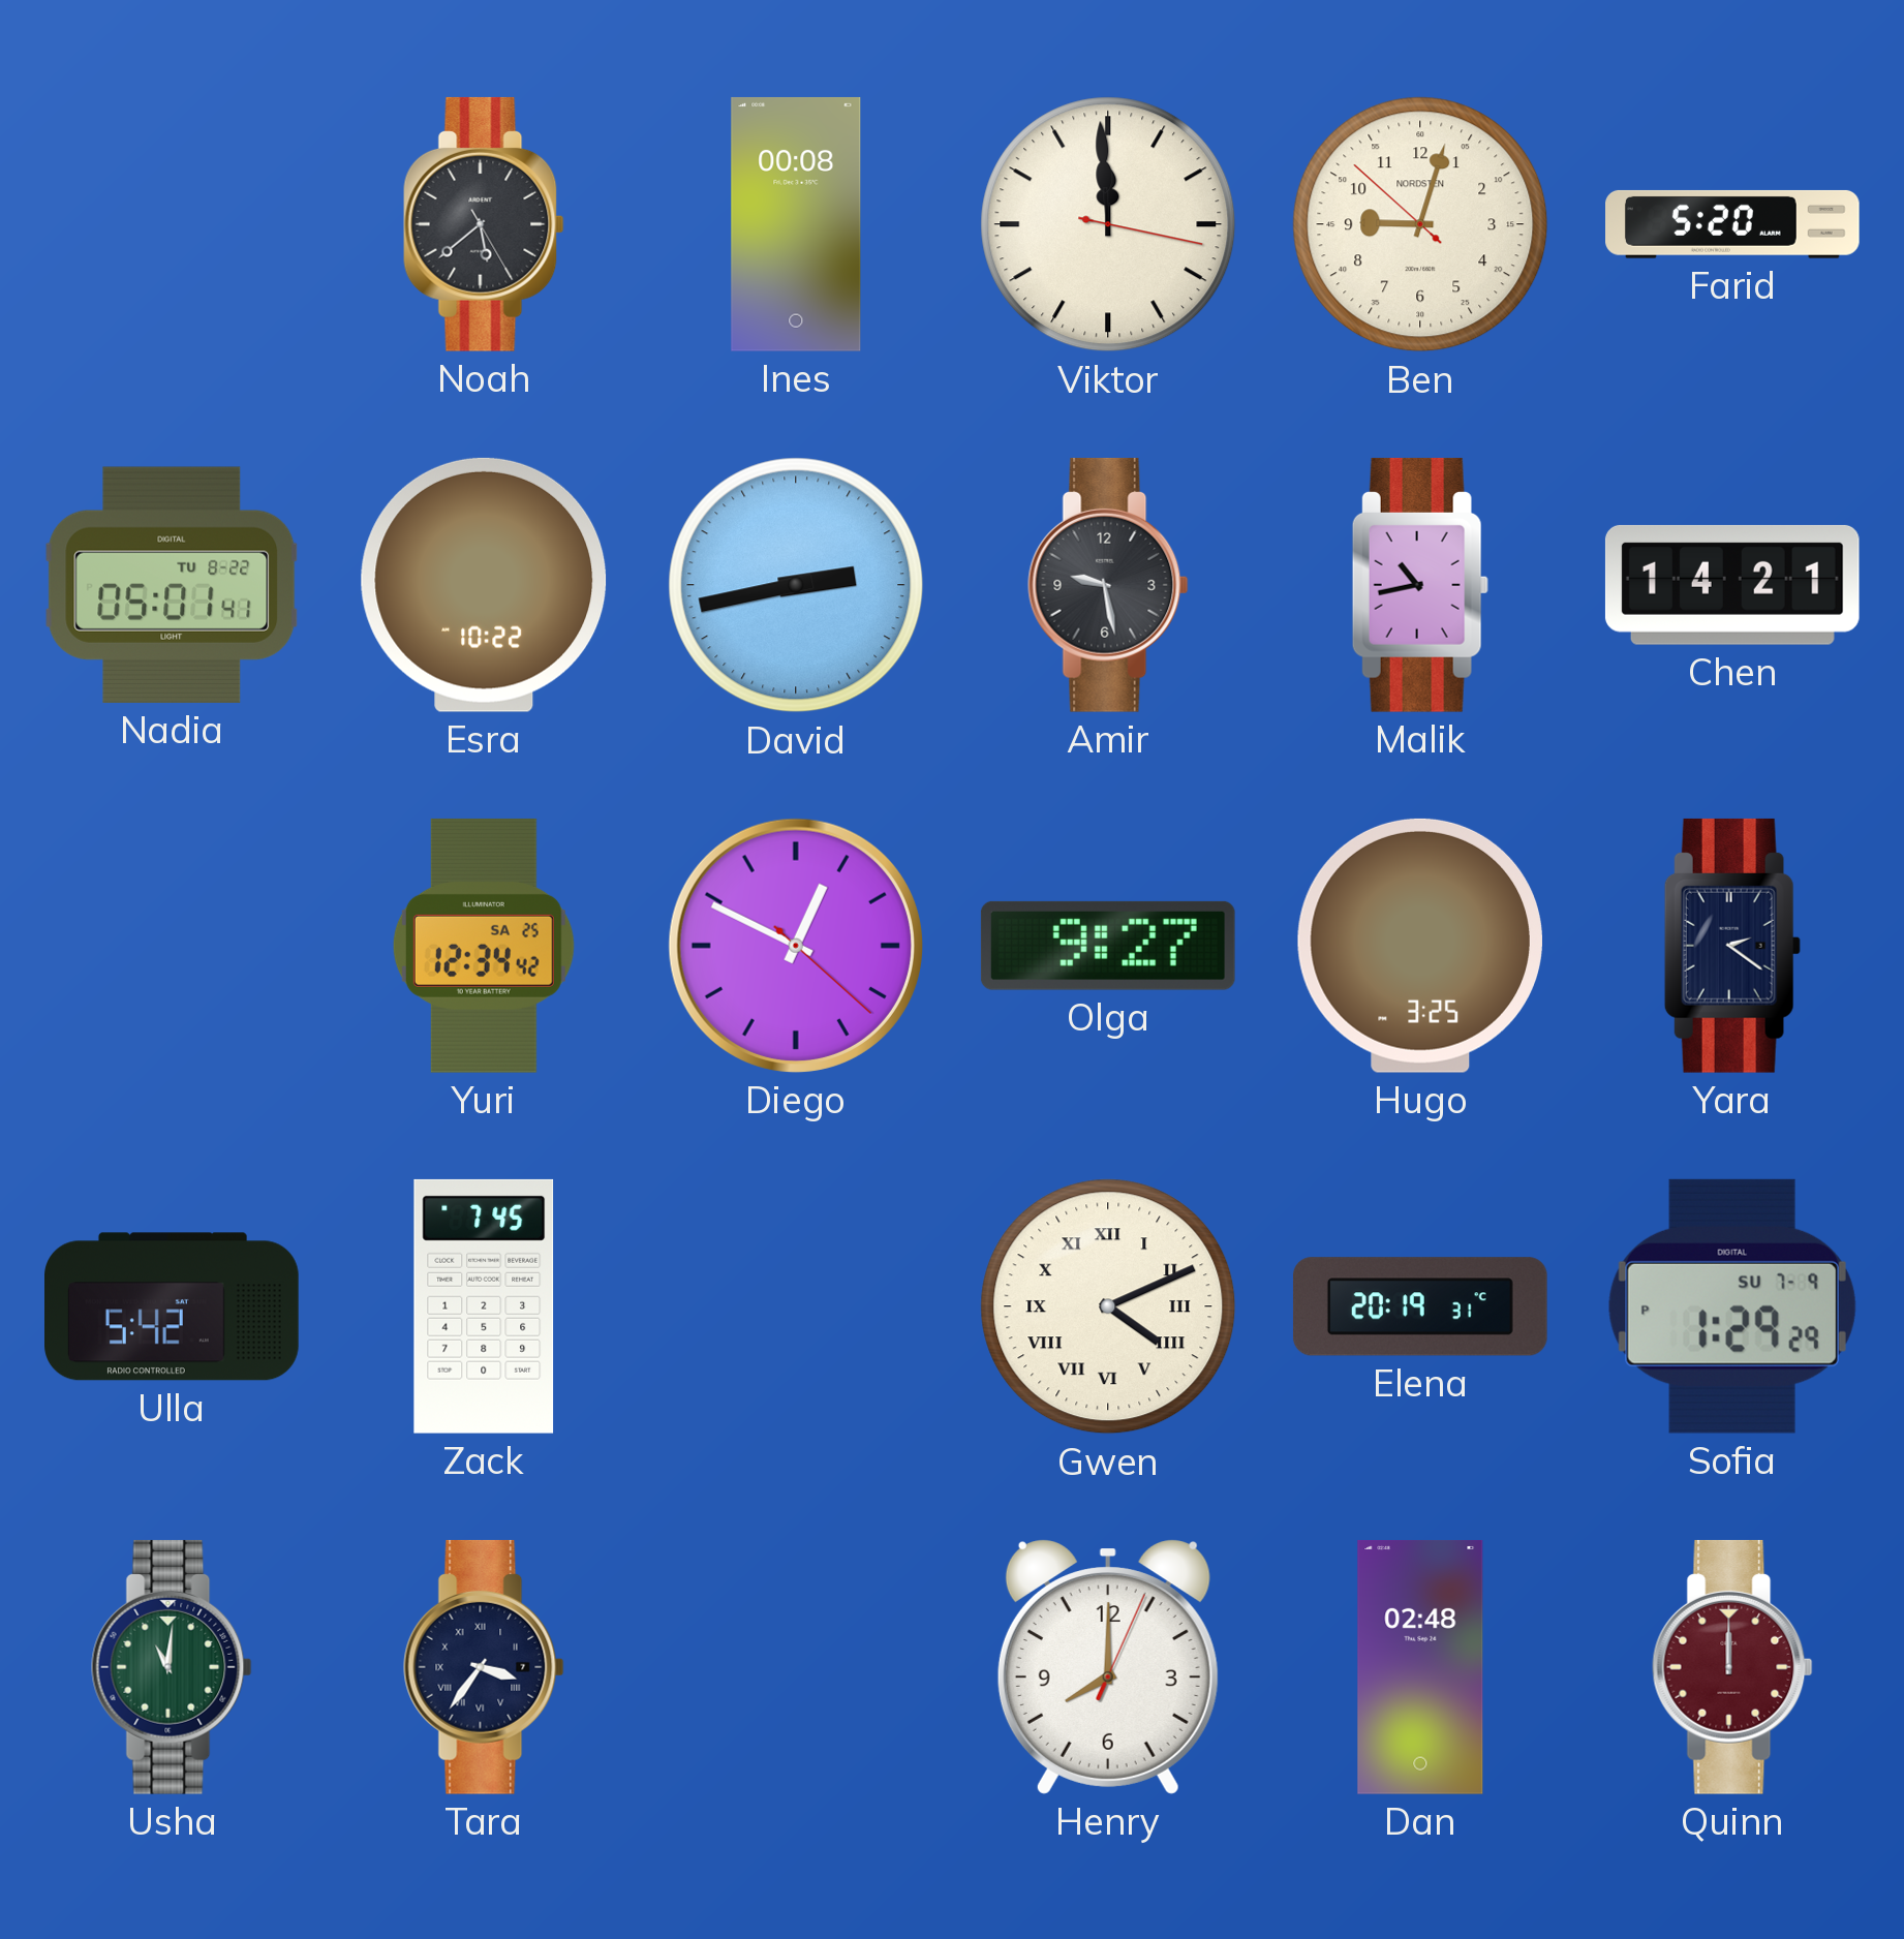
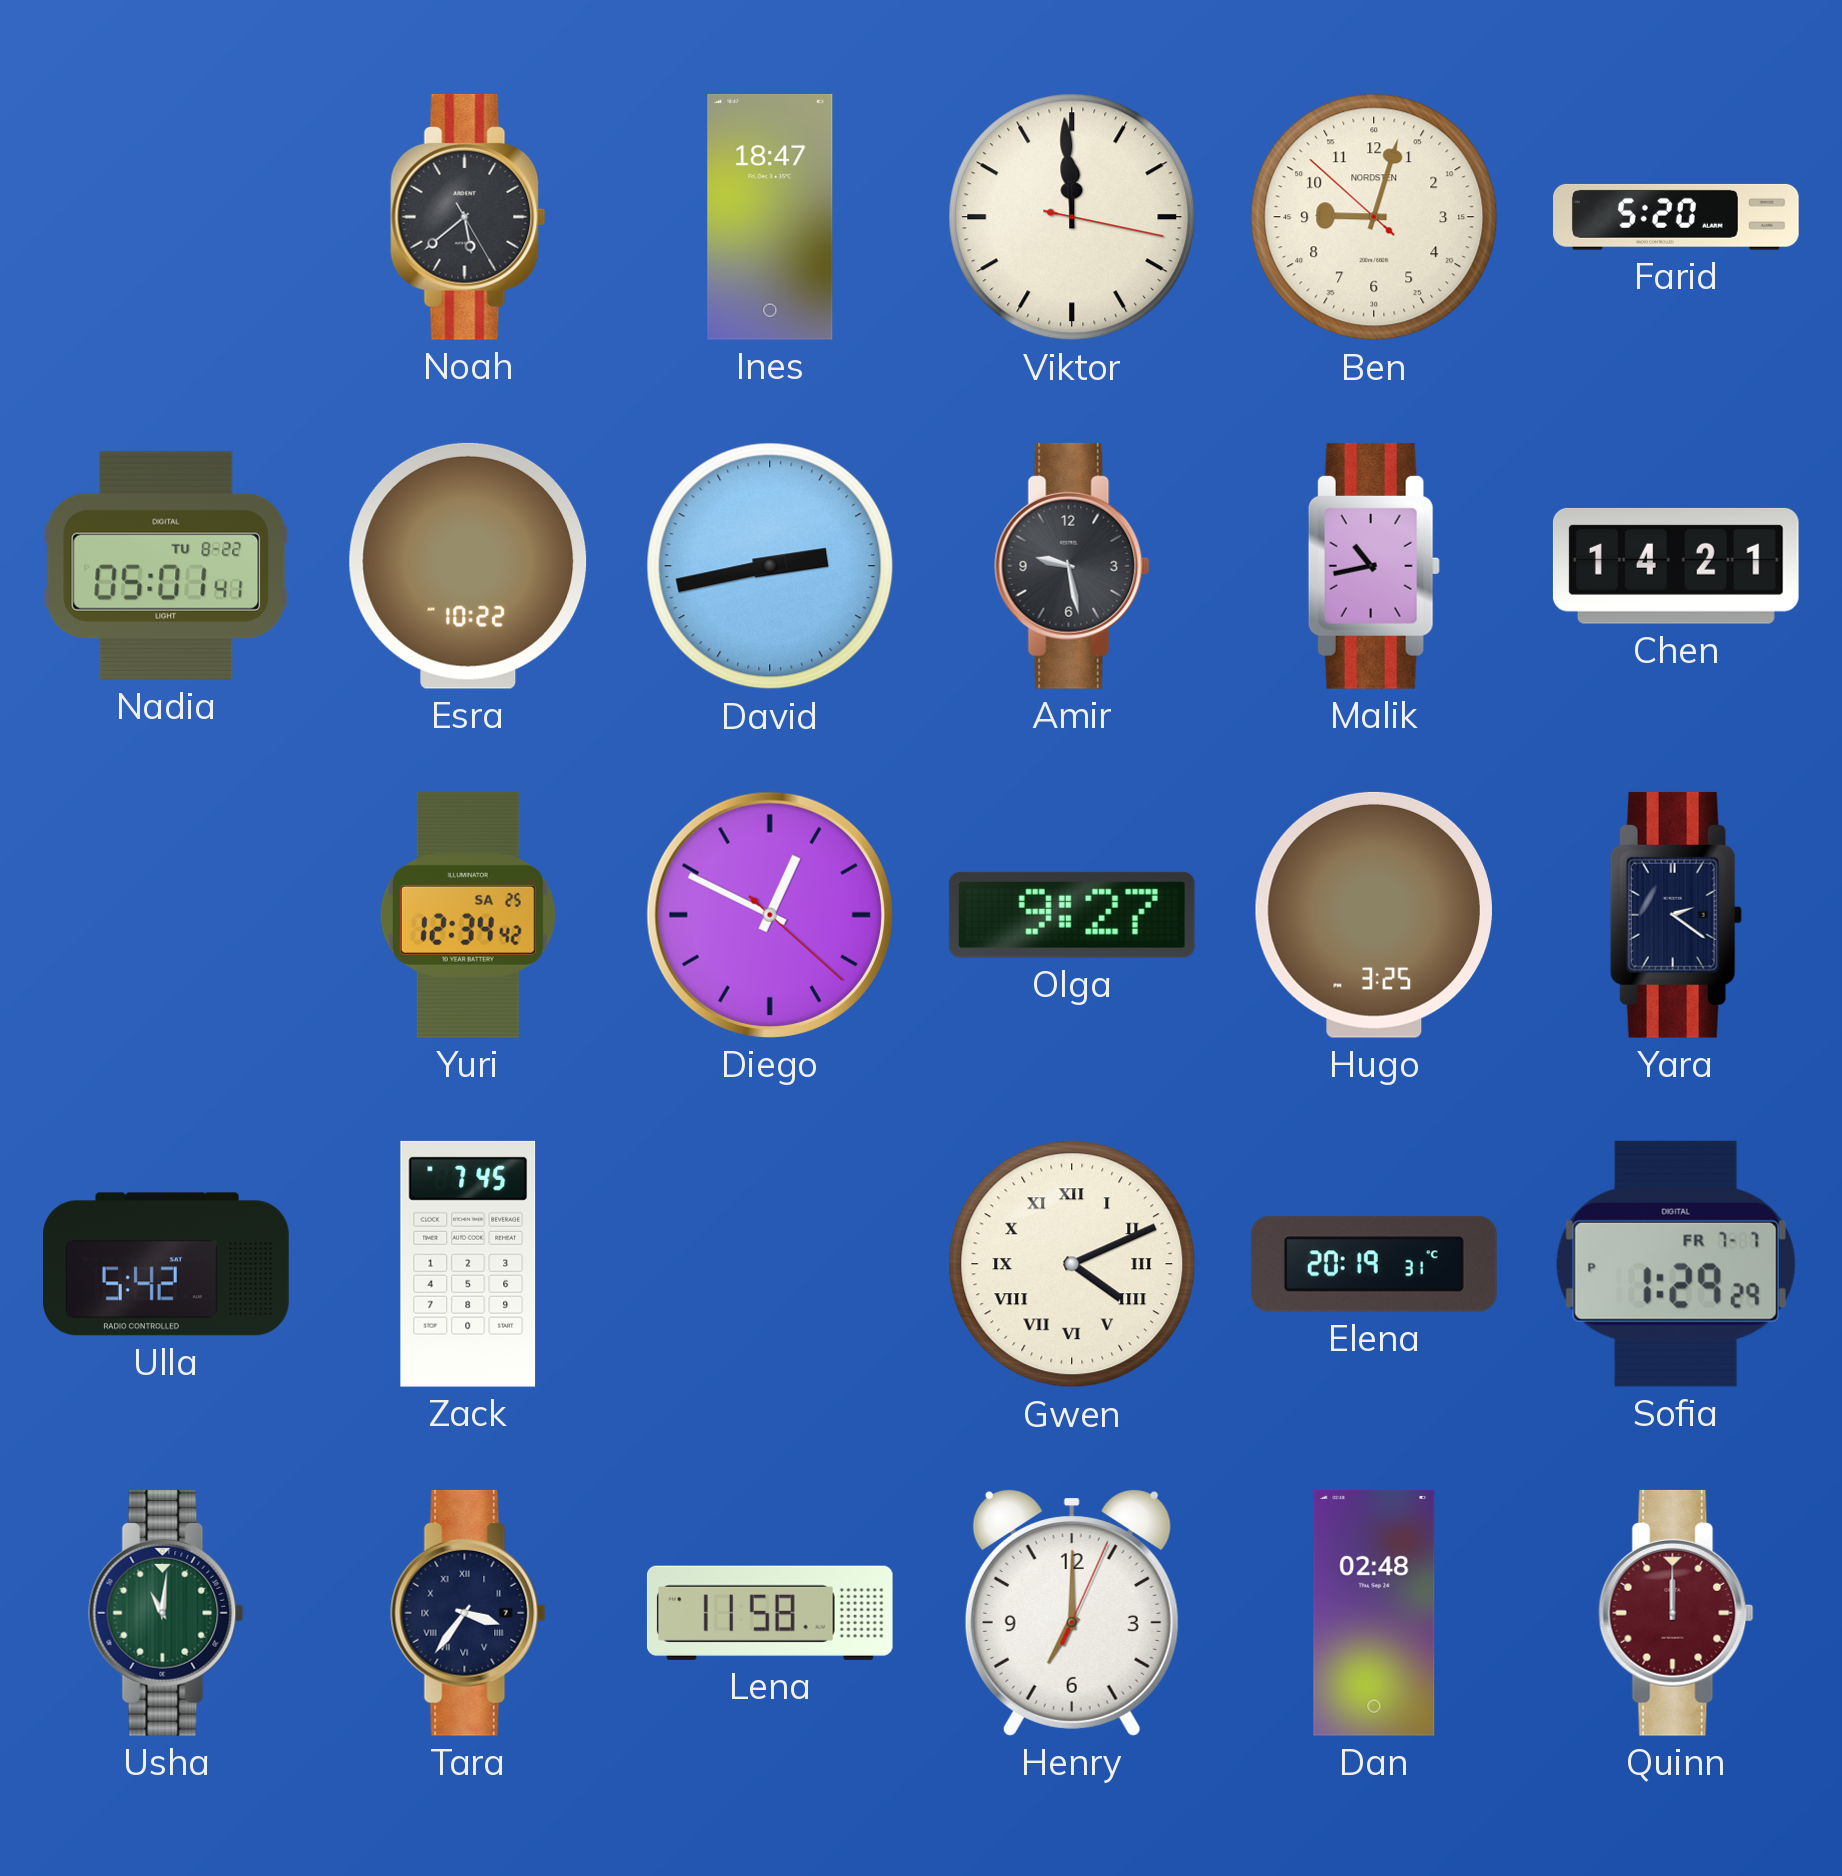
Ines: 00:08 -> 18:47 (770, 217)
Sofia date: SU 7-9 -> FR 7-7 (1676, 1264)
Lena: none -> 11:58 (770, 1613)
Henry: 8:00 -> 7:00 (1072, 1613)
